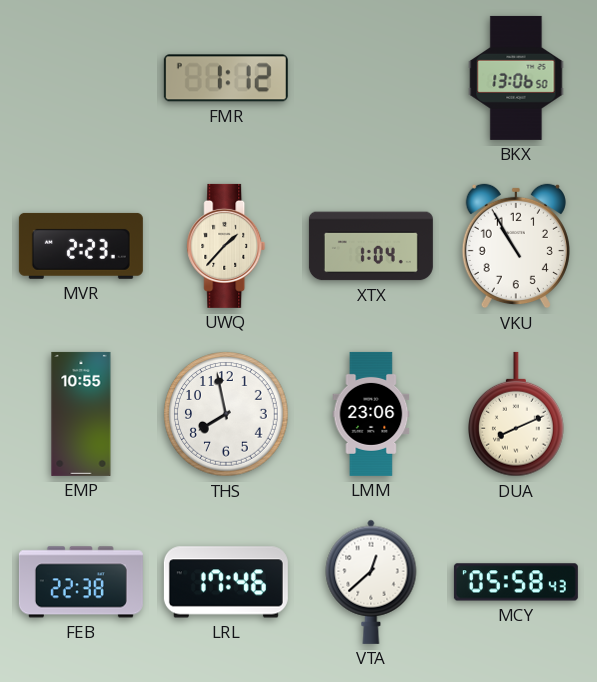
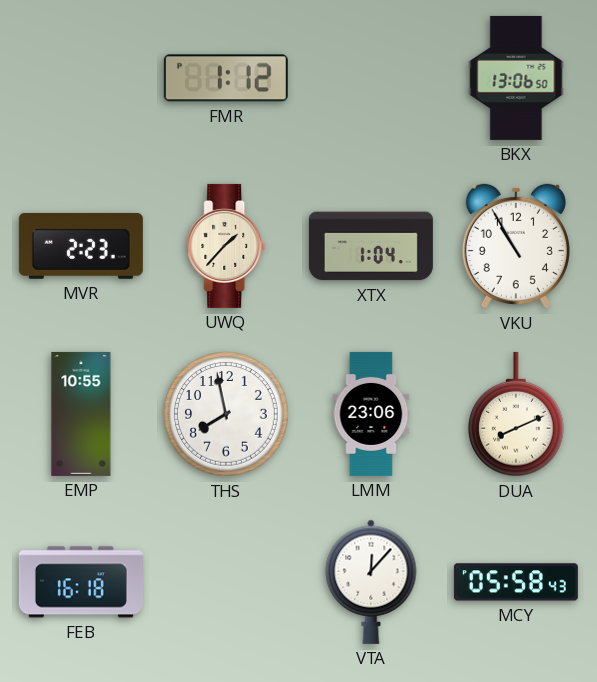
FEB: 22:38 -> 16:18 (81, 582)
LRL: 17:46 -> none (226, 582)
VTA: 12:38 -> 12:07 (371, 582)
